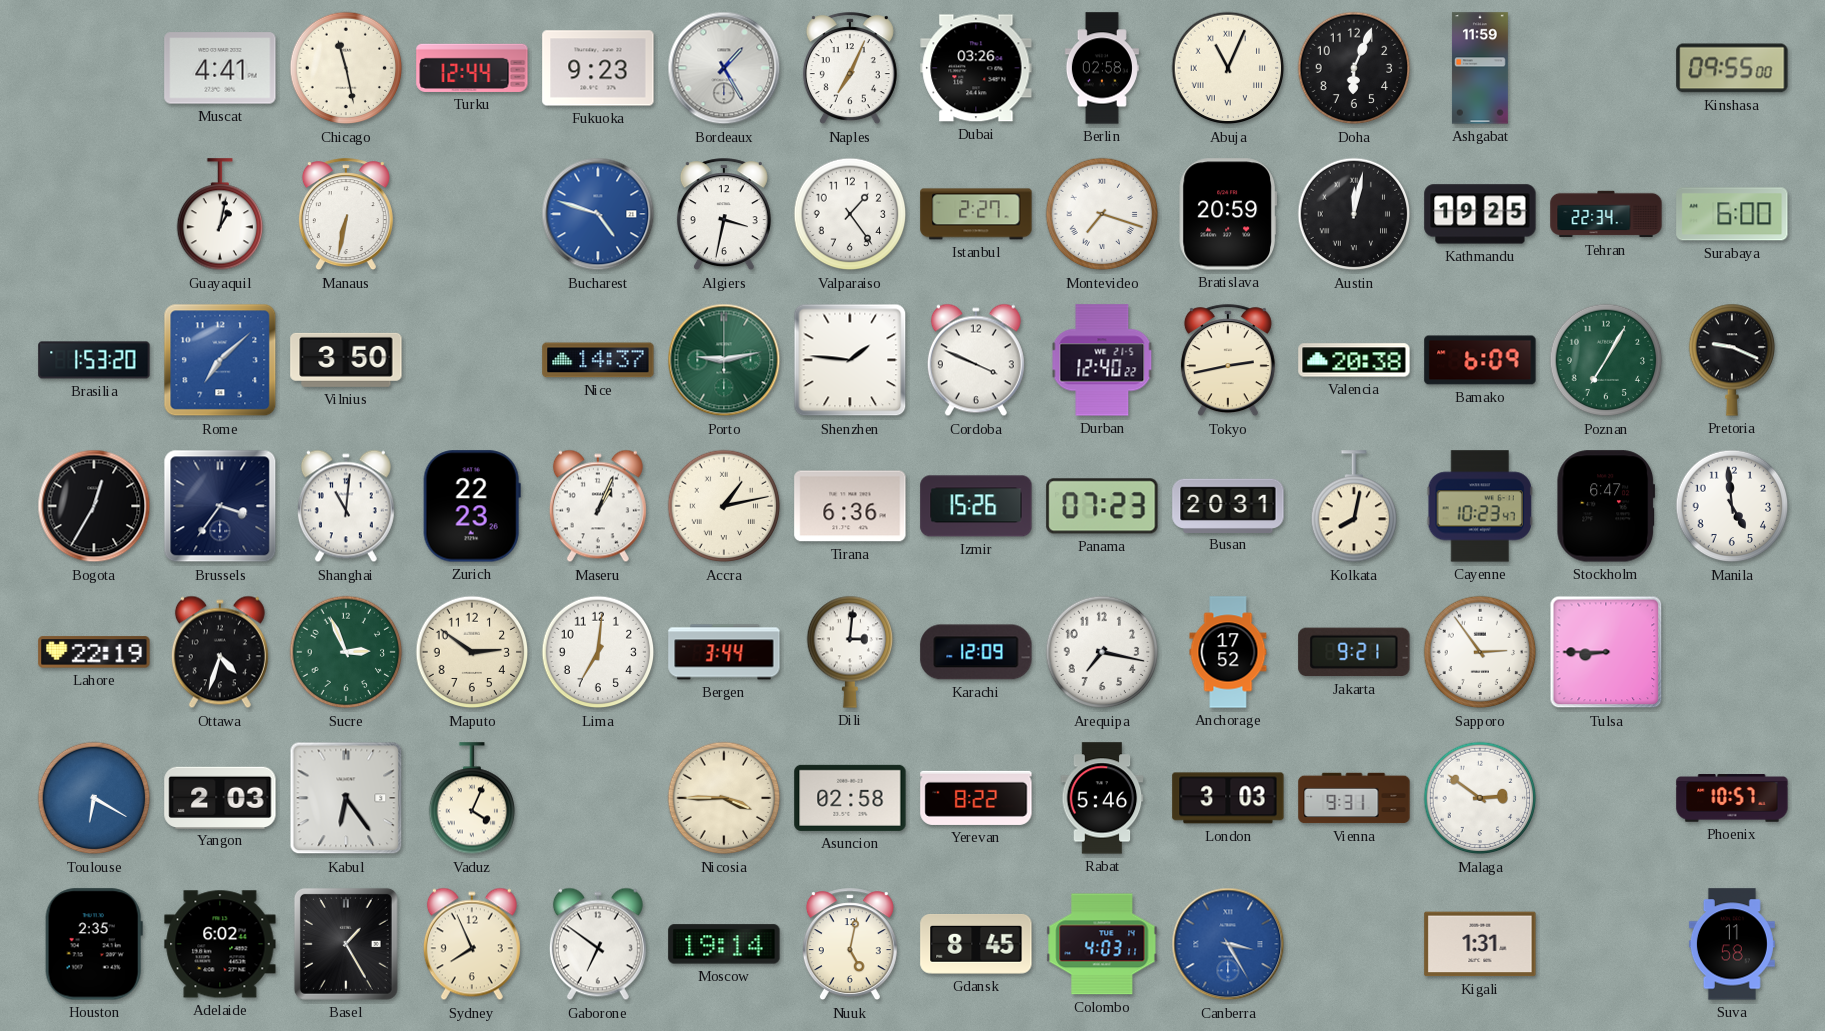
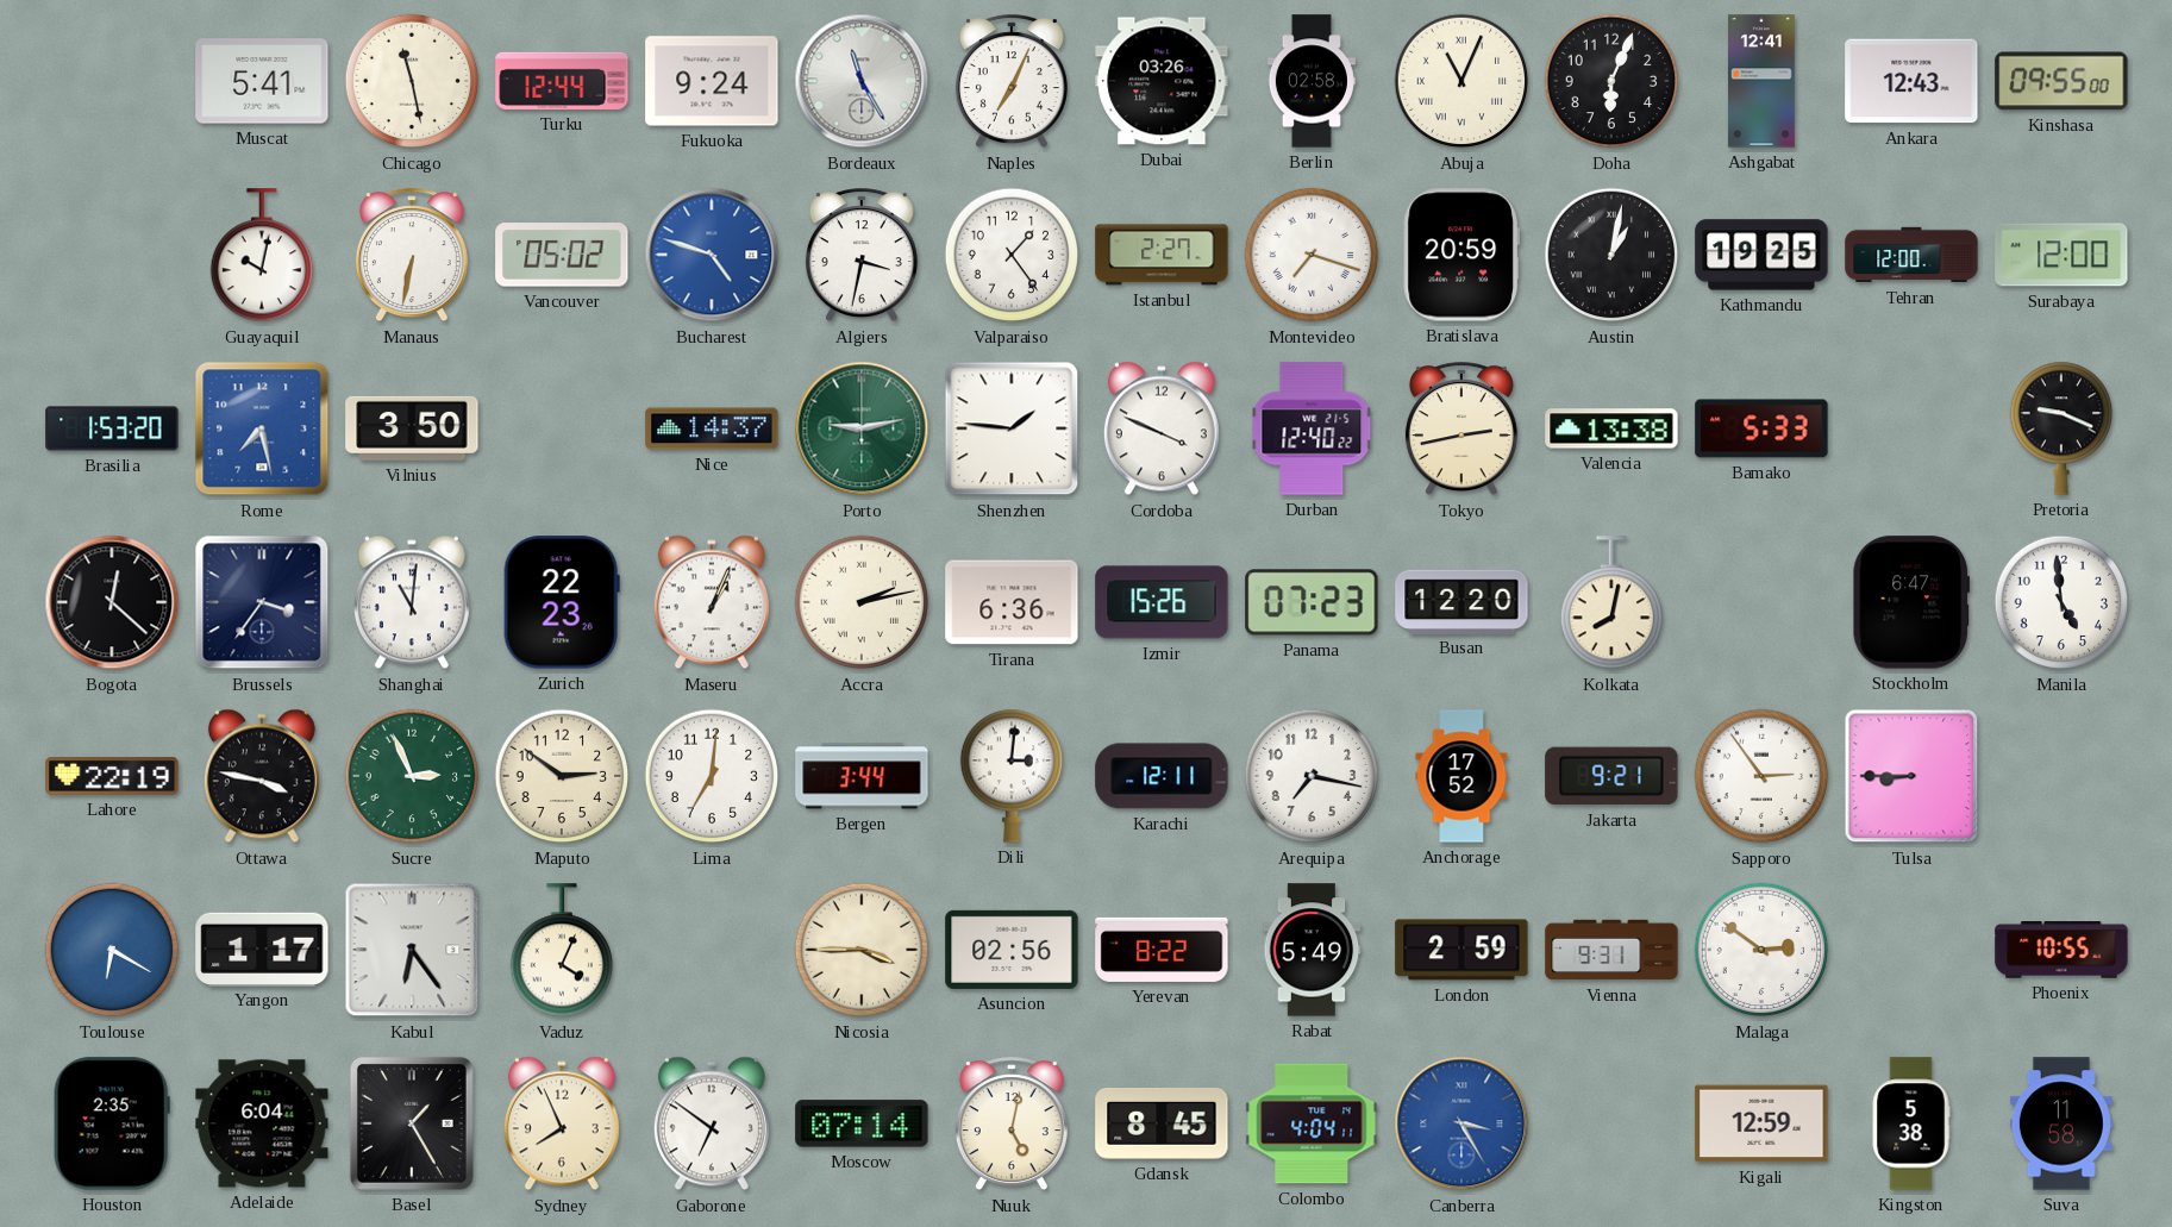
Muscat: 4:41 -> 5:41 (262, 81)
Fukuoka: 9:23 -> 9:24 (712, 81)
Bordeaux: 1:25 -> 11:25 (862, 81)
Ashgabat: 11:59 -> 12:41 (1761, 81)
Ankara: none -> 12:43 (1911, 81)
Guayaquil: 1:02 -> 10:02 (261, 256)
Vancouver: none -> 05:02 (562, 255)
Austin: 12:02 -> 1:02 (1611, 255)
Tehran: 22:34 -> 12:00 (1911, 255)
Surabaya: 6:00 -> 12:00 (2061, 255)
Rome: 7:08 -> 7:28 (262, 428)
Valencia: 20:38 -> 13:38 (1611, 428)
Bamako: 6:09 -> 5:33 (1761, 428)
Poznan: 7:05 -> none (1606, 360)
Bogota: 12:35 -> 12:22 (112, 602)
Accra: 1:13 -> 2:13 (862, 602)
Busan: 20:31 -> 12:20 (1461, 601)
Cayenne: 10:23 -> none (1480, 506)
Ottawa: 4:33 -> 3:47 (262, 776)
Karachi: 12:09 -> 12:11 (1162, 776)
Yangon: 2:03 -> 1:17 (262, 949)
Asuncion: 02:58 -> 02:56 (1012, 950)
Rabat: 5:46 -> 5:49 (1312, 950)
London: 3:03 -> 2:59 (1461, 950)
Phoenix: 10:57 -> 10:55 (2061, 950)
Adelaide: 6:02 -> 6:04 (262, 1123)
Moscow: 19:14 -> 07:14 (862, 1123)
Colombo: 4:03 -> 4:04 (1312, 1123)
Kigali: 1:31 -> 12:59 (1761, 1123)
Kingston: none -> 5:38 (1911, 1123)
